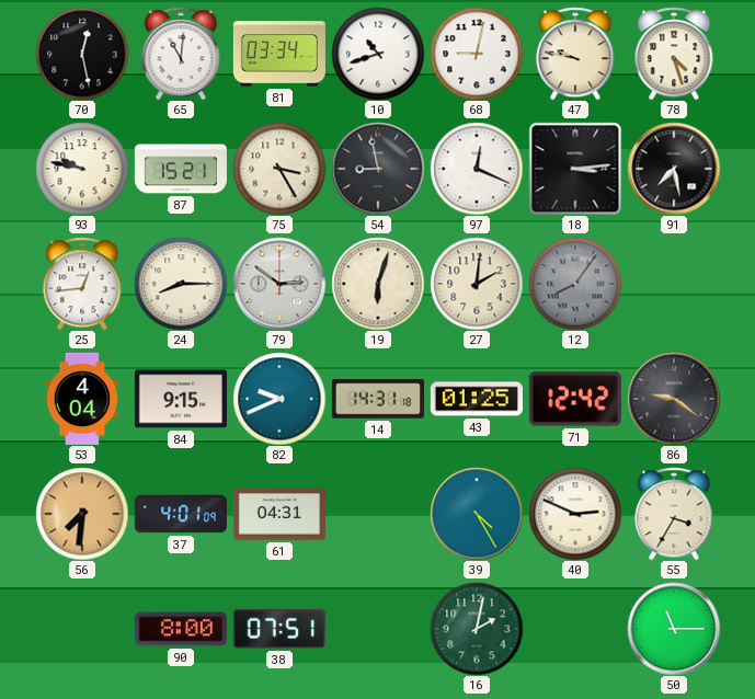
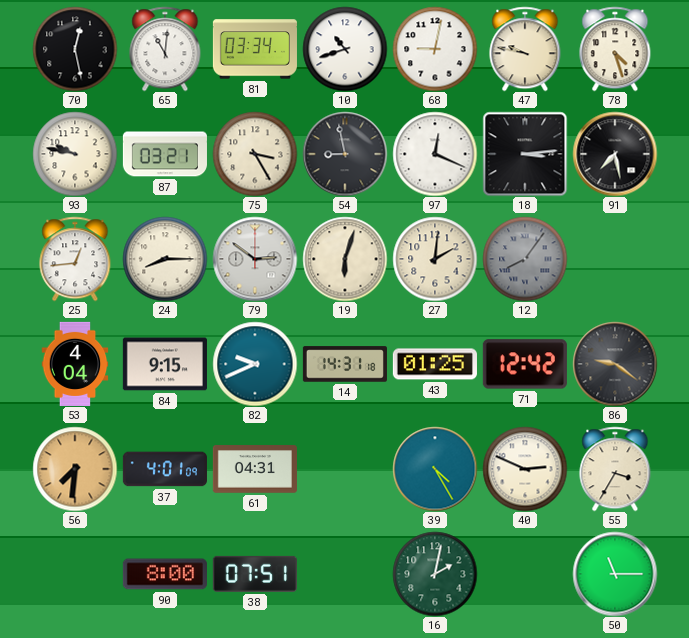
87: 15:21 -> 03:21 (165, 154)
